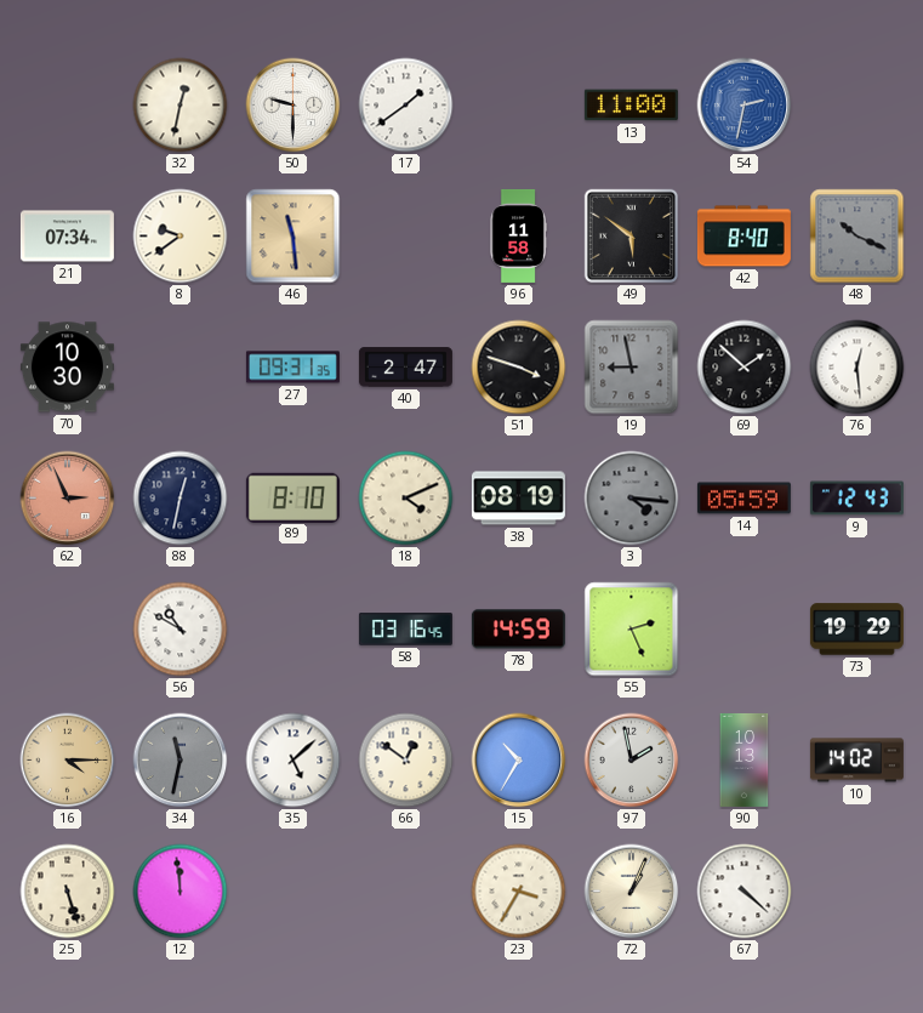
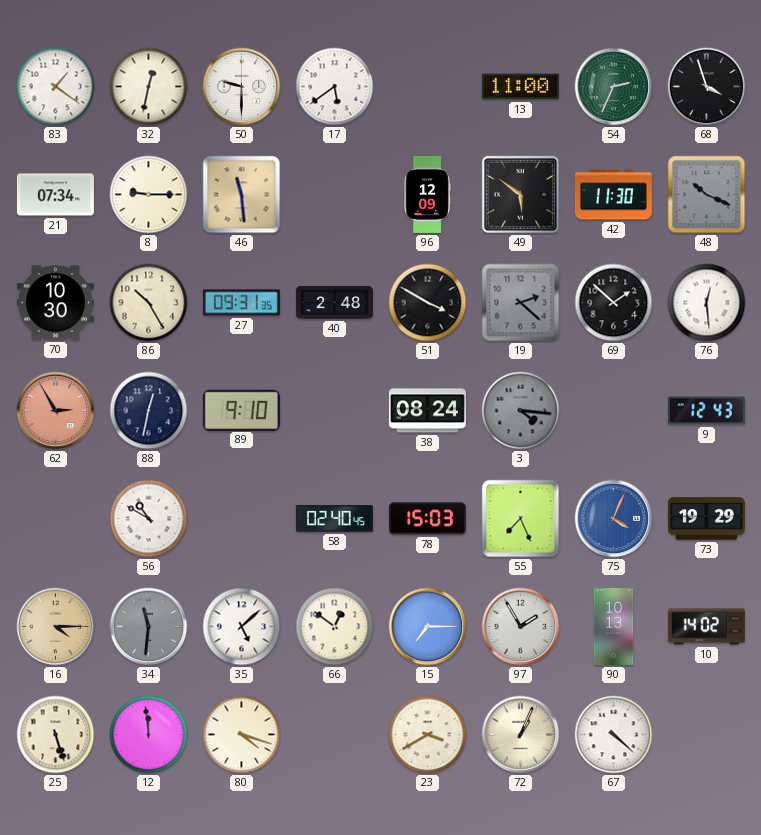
83: none -> 1:21 (56, 87)
17: 1:39 -> 5:39 (335, 87)
54: 2:32 -> 2:34 (614, 87)
54 dial: blue -> green (614, 87)
68: none -> 3:57 (707, 87)
8: 9:39 -> 9:15 (149, 195)
96: 11:58 -> 12:09 (427, 194)
42: 8:40 -> 11:30 (613, 195)
86: none -> 10:25 (149, 303)
40: 2:47 -> 2:48 (334, 303)
51: 3:48 -> 3:50 (428, 303)
19: 8:58 -> 2:22 (521, 303)
62: 2:56 -> 2:55 (56, 411)
89: 8:10 -> 9:10 (241, 410)
18: 4:11 -> none (406, 499)
38: 08:19 -> 08:24 (427, 411)
14: 05:59 -> none (743, 499)
58: 03:16 -> 02:40 (334, 519)
78: 14:59 -> 15:03 (427, 519)
55: 2:26 -> 7:26 (521, 519)
75: none -> 4:04 (614, 519)
34: 11:32 -> 11:31 (149, 627)
15: 10:35 -> 7:15 (428, 627)
97: 1:58 -> 1:55 (521, 627)
80: none -> 4:18 (242, 735)
23: 3:35 -> 3:40 (428, 735)
